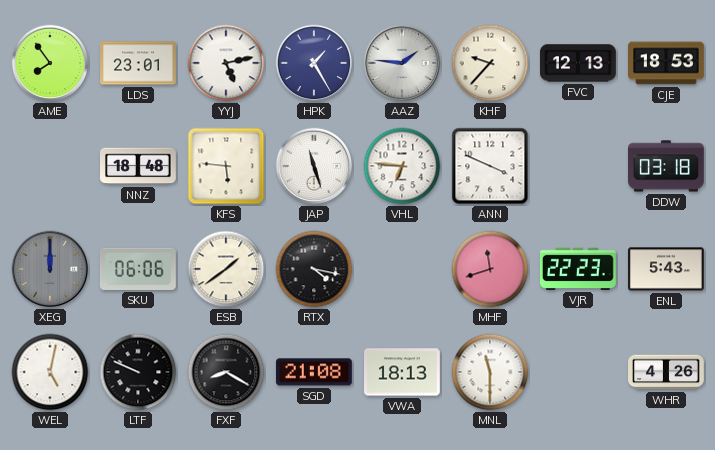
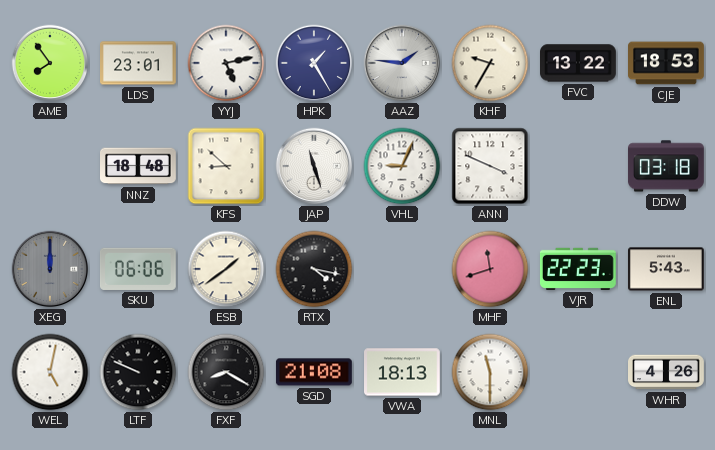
KHF: 9:37 -> 9:35 (490, 63)
FVC: 12:13 -> 13:22 (579, 63)
KFS: 5:46 -> 8:52 (226, 166)
VHL: 6:46 -> 9:04 (402, 166)
